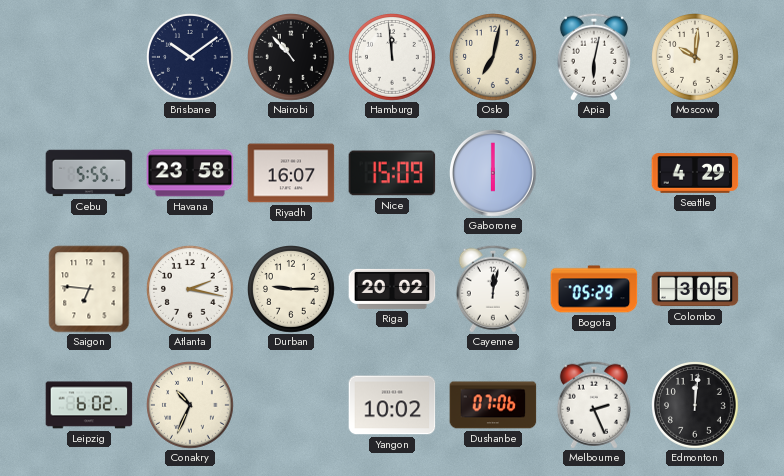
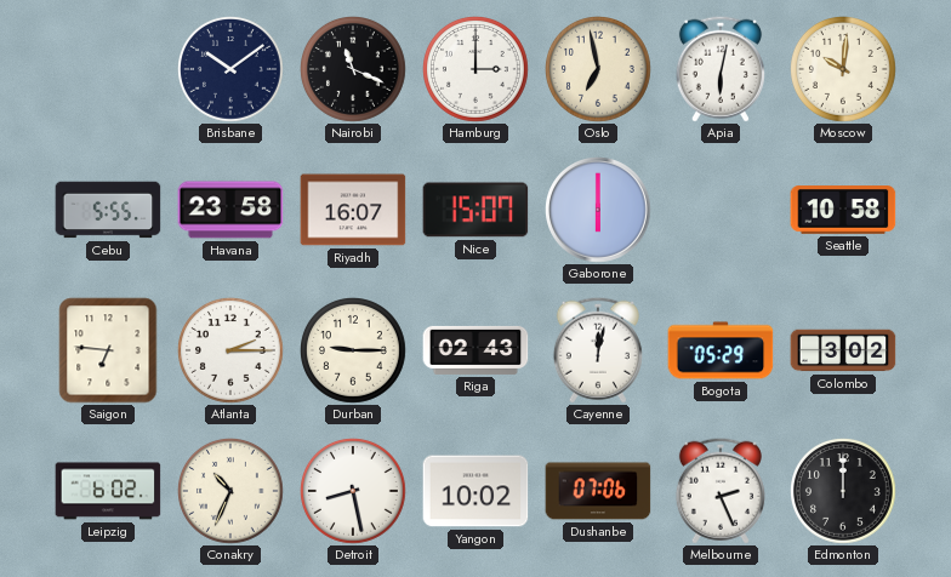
Nairobi: 10:53 -> 11:19 (354, 70)
Hamburg: 11:59 -> 3:00 (477, 70)
Oslo: 7:02 -> 6:58 (599, 70)
Nice: 15:09 -> 15:07 (475, 210)
Seattle: 4:29 -> 10:58 (843, 210)
Atlanta: 2:17 -> 2:15 (232, 352)
Riga: 20:02 -> 02:43 (475, 350)
Colombo: 3:05 -> 3:02 (843, 350)
Detroit: none -> 8:28 (354, 492)
Edmonton: 12:01 -> 12:00 (844, 492)
